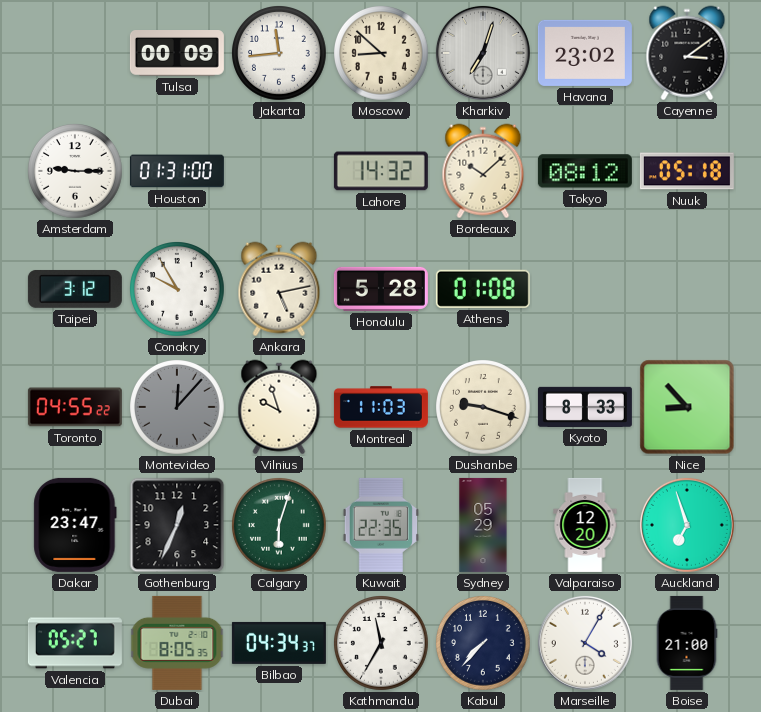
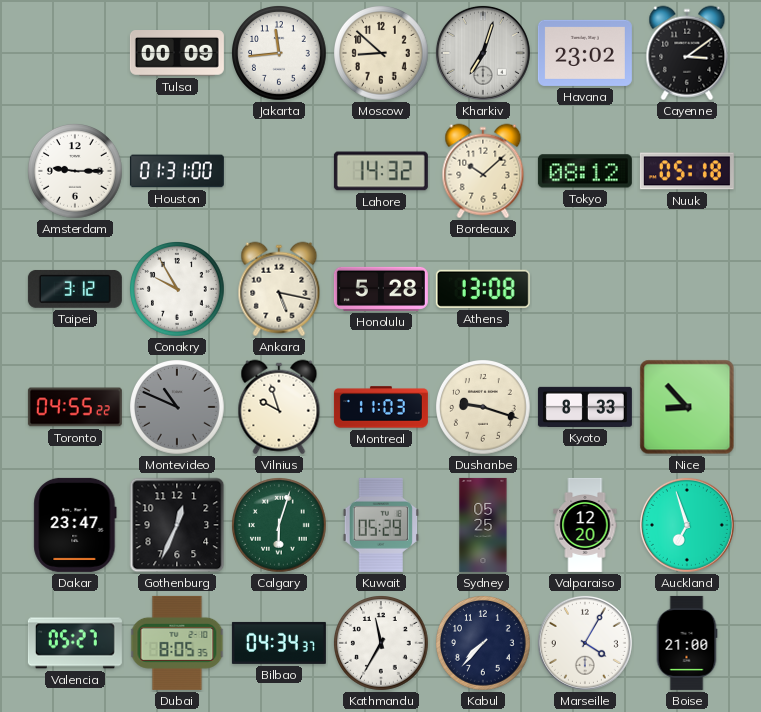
Ankara: 5:13 -> 5:17 (279, 289)
Athens: 01:08 -> 13:08 (483, 289)
Montevideo: 12:07 -> 10:49 (178, 408)
Kuwait: 22:35 -> 05:29 (380, 525)
Sydney: 05:29 -> 05:25 (483, 525)
